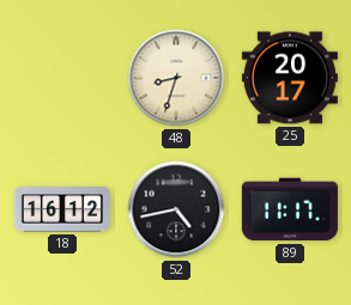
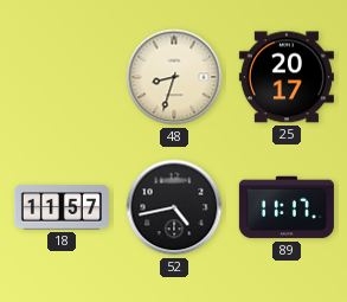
18: 16:12 -> 11:57 (62, 207)
